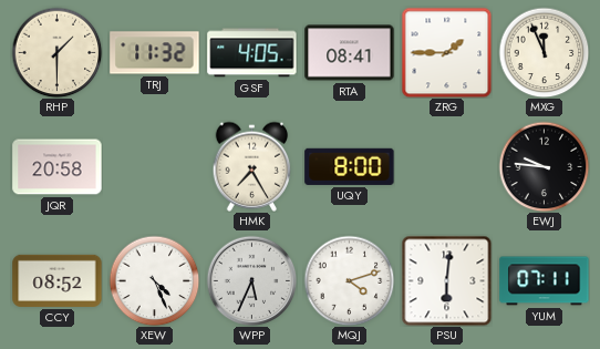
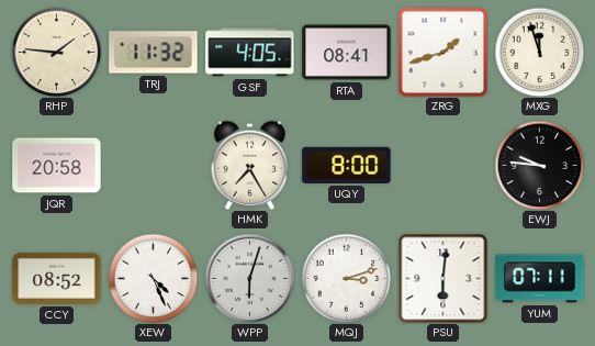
RHP: 1:30 -> 1:46 (56, 52)
ZRG: 1:45 -> 1:42 (442, 52)
MXG: 11:56 -> 11:57 (539, 52)
WPP: 5:34 -> 6:03 (249, 278)
MQJ: 4:12 -> 3:12 (346, 278)
